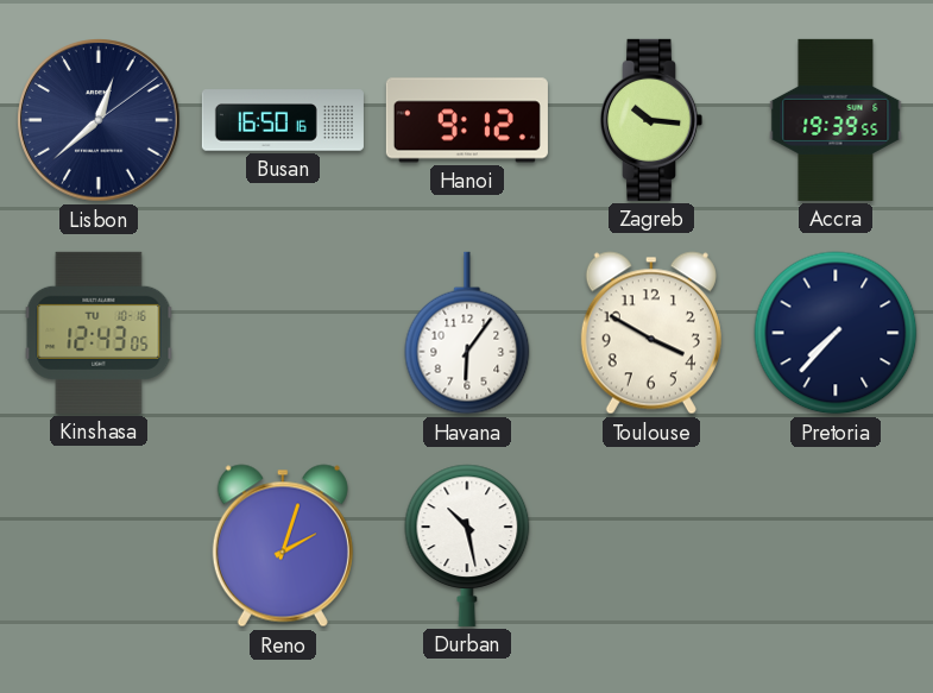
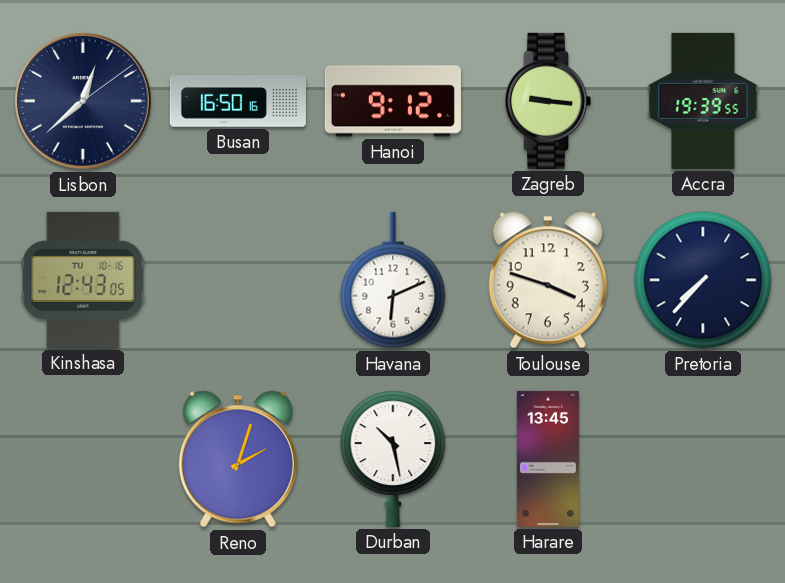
Zagreb: 10:16 -> 9:16 (548, 101)
Havana: 6:06 -> 6:11 (393, 280)
Toulouse: 3:50 -> 3:48 (548, 280)
Harare: none -> 13:45 (548, 459)
